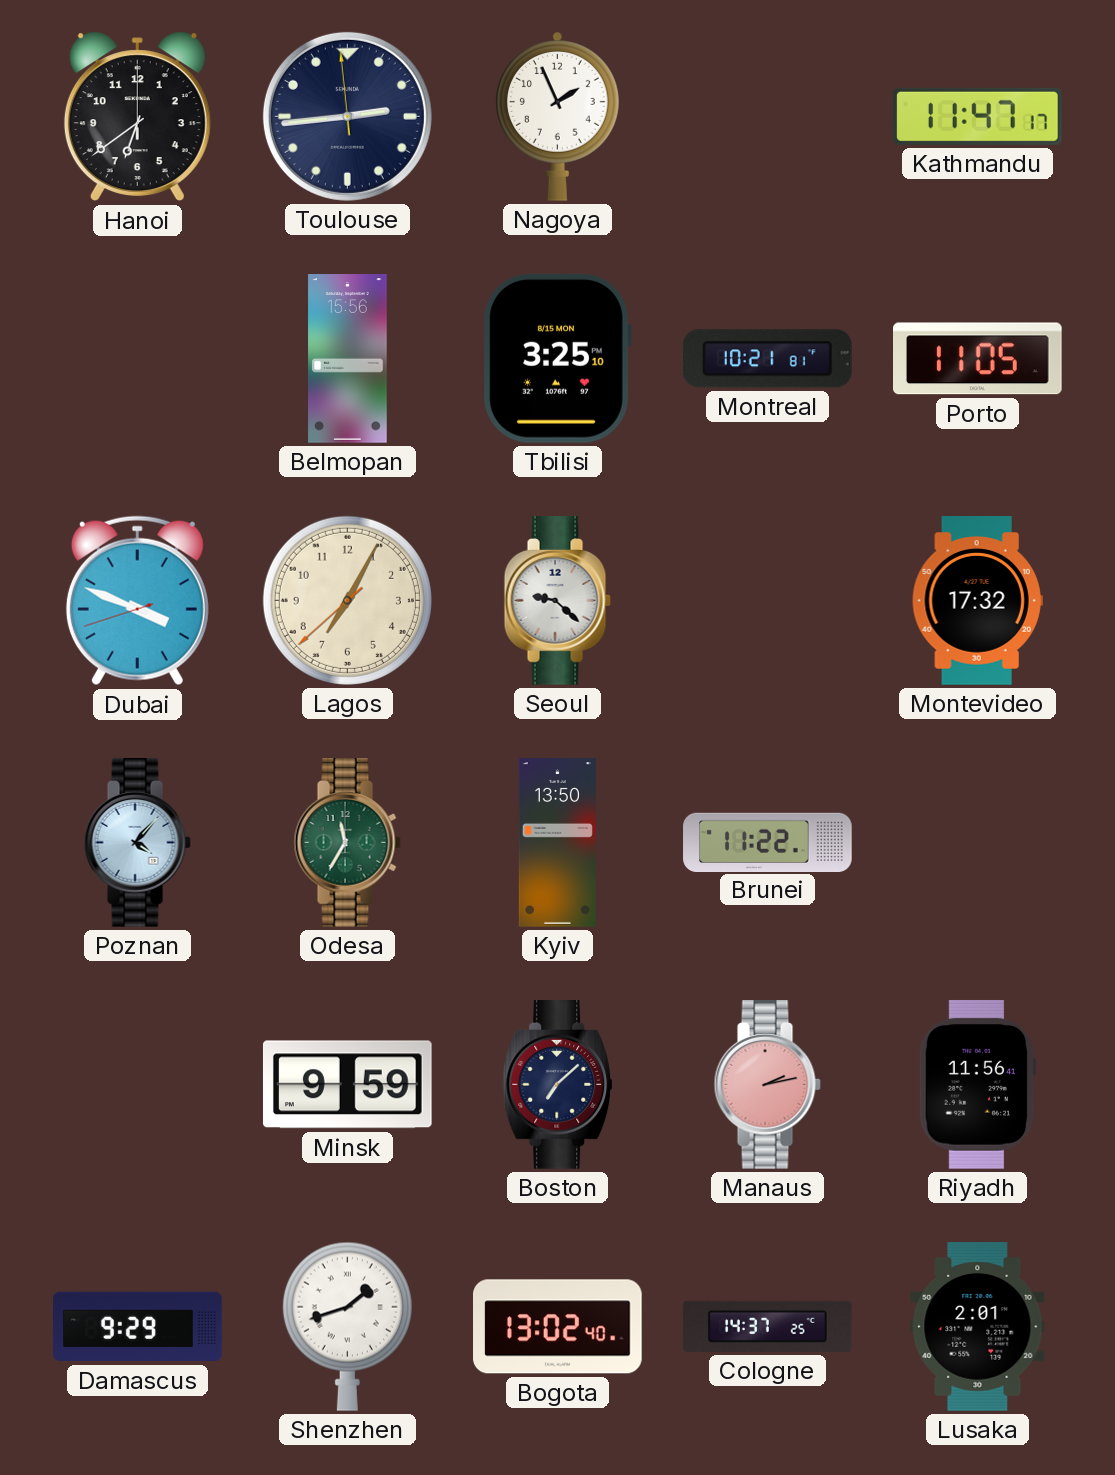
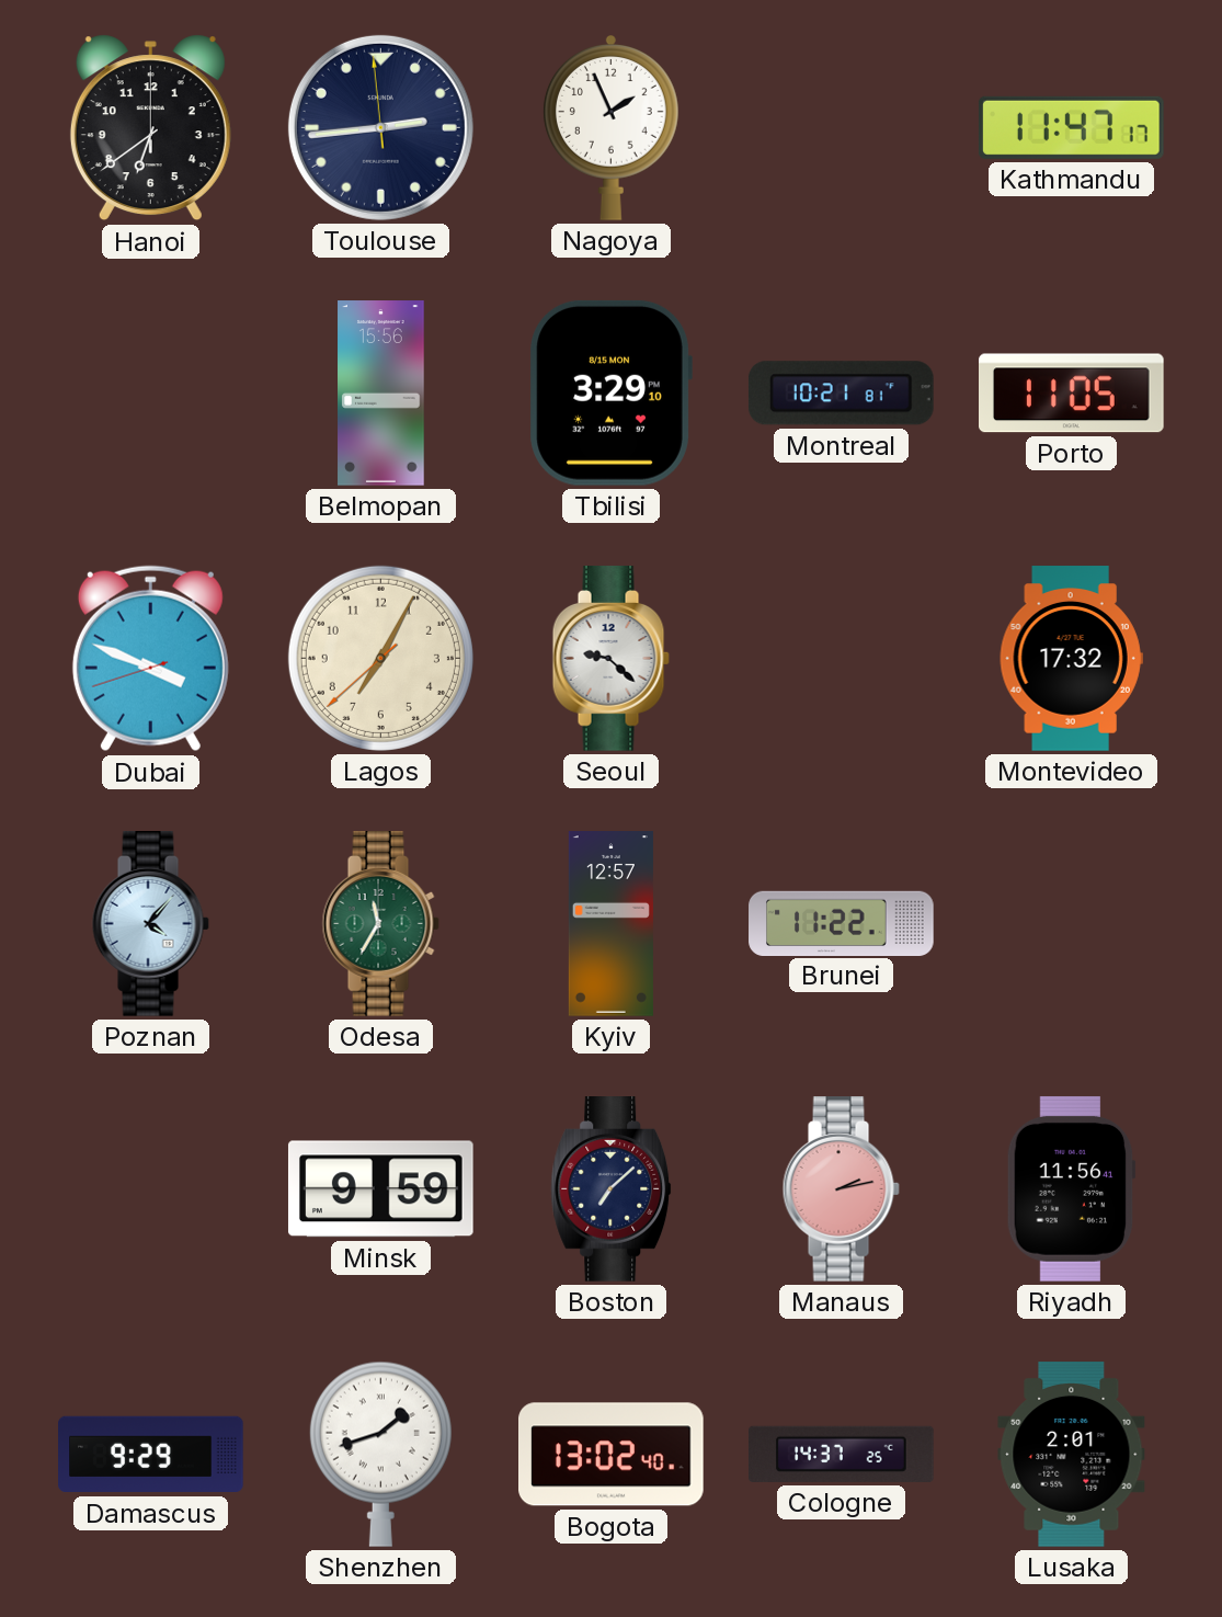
Tbilisi: 3:25 -> 3:29 (610, 392)
Kyiv: 13:50 -> 12:57 (610, 924)
